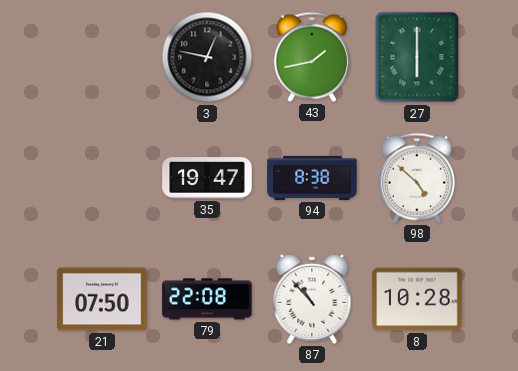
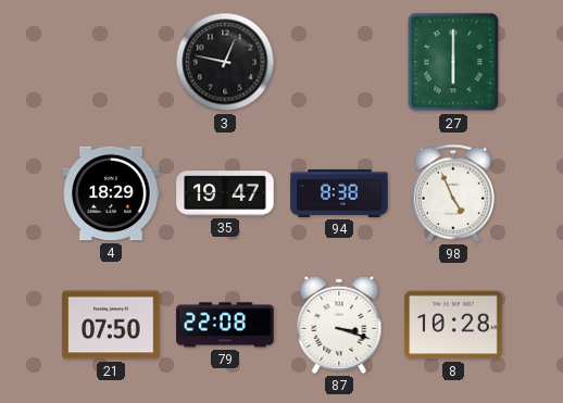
43: 1:43 -> none (312, 57)
4: none -> 18:29 (111, 193)
98: 4:52 -> 4:56 (453, 193)
87: 10:53 -> 3:18 (339, 325)
